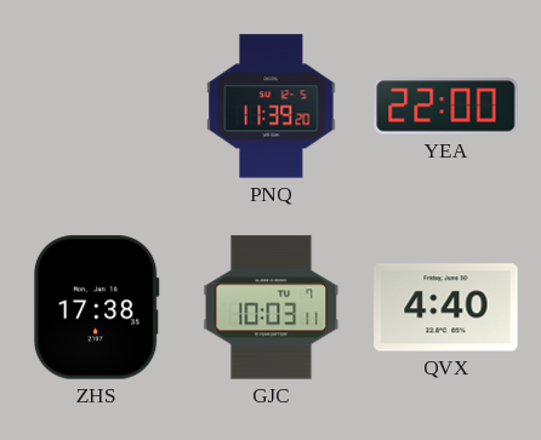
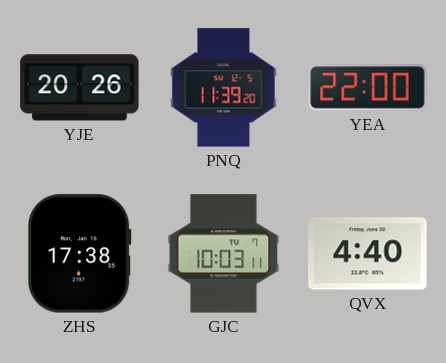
YJE: none -> 20:26 (80, 88)
